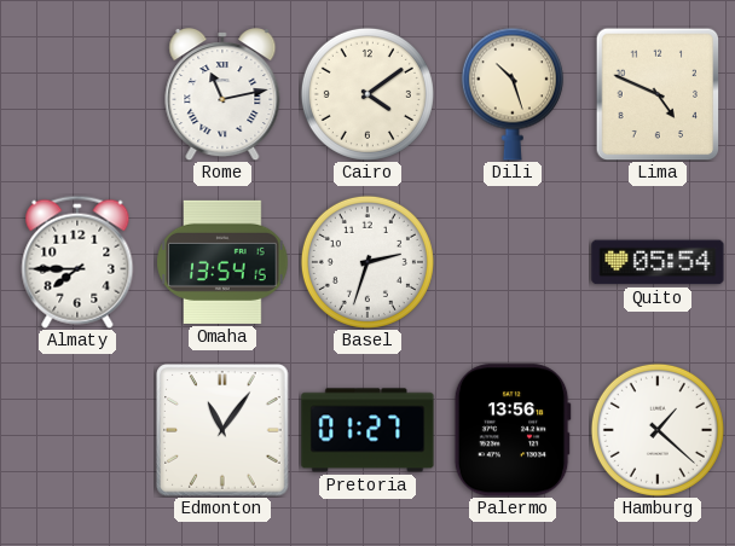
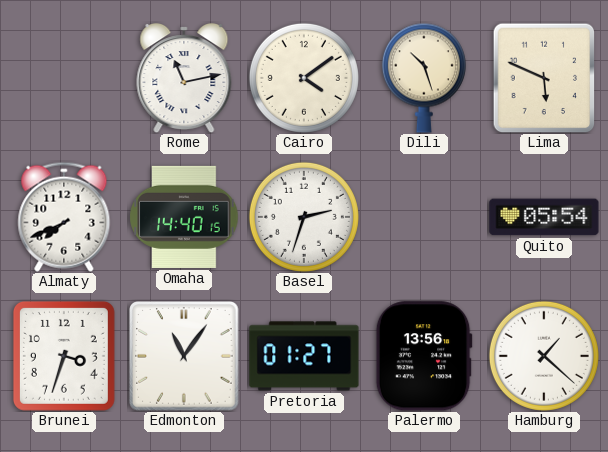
Lima: 4:49 -> 5:49 (544, 78)
Almaty: 7:45 -> 7:41 (64, 217)
Omaha: 13:54 -> 14:40 (184, 217)
Brunei: none -> 3:33 (64, 356)
